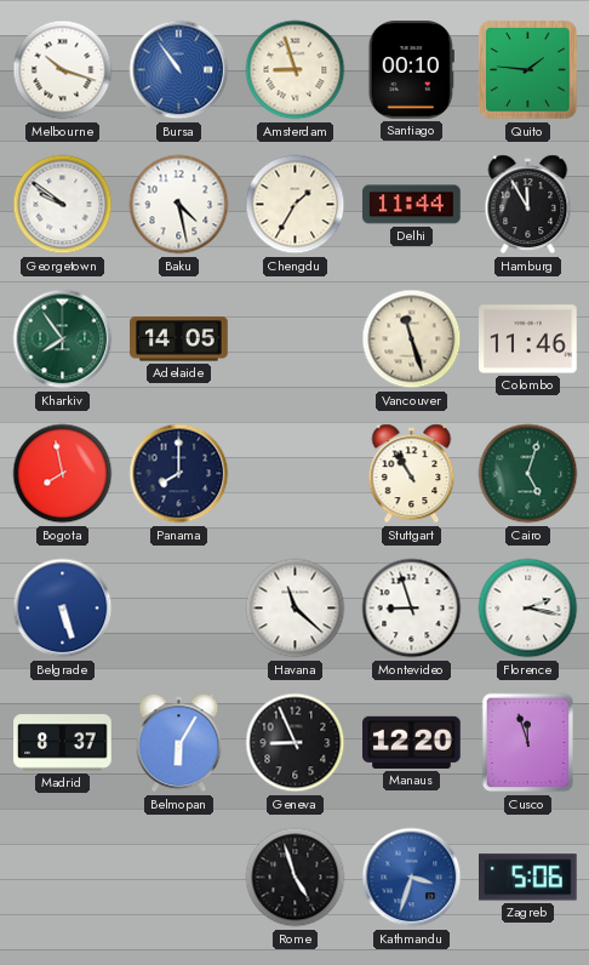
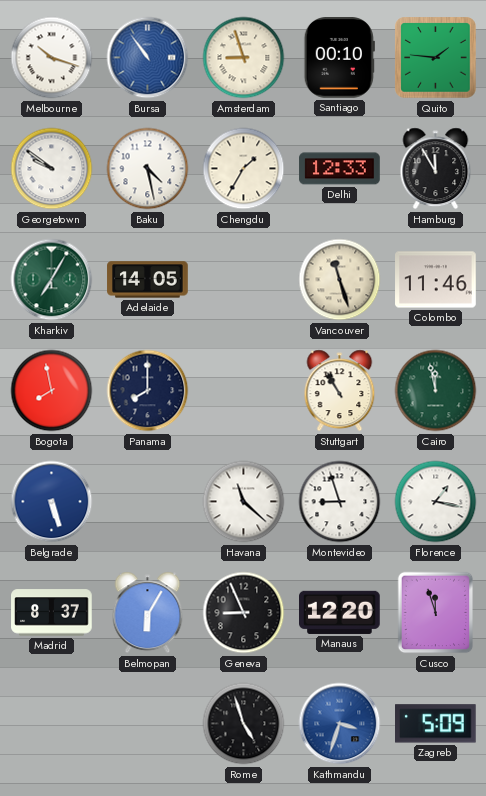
Delhi: 11:44 -> 12:33 (340, 169)
Kharkiv: 7:54 -> 7:05 (52, 280)
Cairo: 5:03 -> 11:58 (436, 391)
Florence: 2:17 -> 1:17 (436, 502)
Zagreb: 5:06 -> 5:09 (436, 724)
